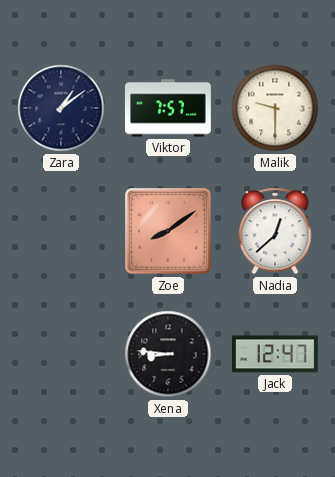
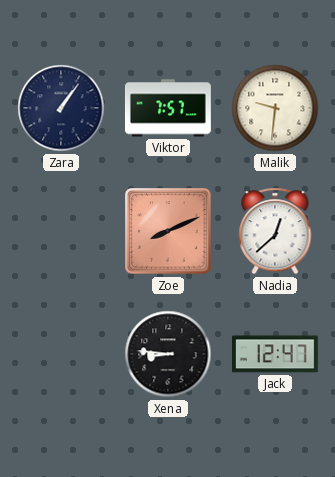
Zara: 1:09 -> 1:06 (61, 108)
Malik: 9:30 -> 9:31 (275, 108)
Zoe: 8:09 -> 8:11 (168, 231)
